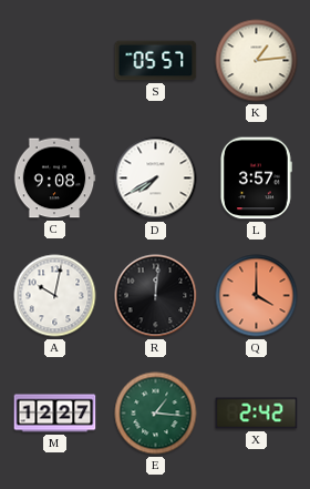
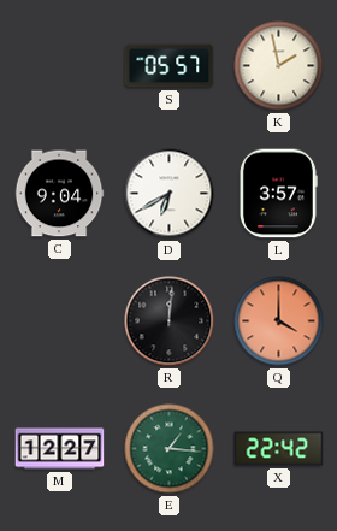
K: 1:14 -> 1:58 (279, 66)
C: 9:08 -> 9:04 (59, 194)
D: 7:40 -> 6:40 (170, 194)
A: 10:02 -> none (55, 296)
X: 2:42 -> 22:42 (279, 449)
